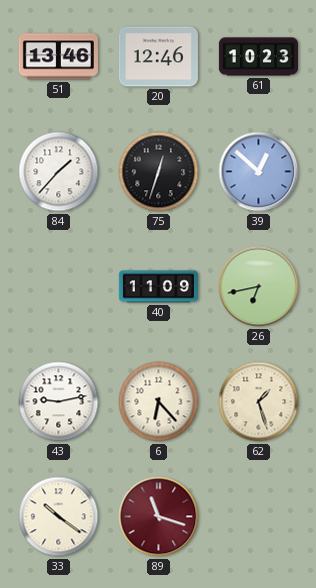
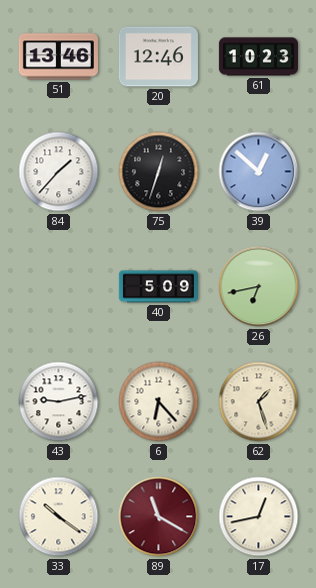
40: 11:09 -> 5:09 (158, 287)
89: 11:18 -> 11:20 (159, 517)
17: none -> 12:43 (259, 517)
